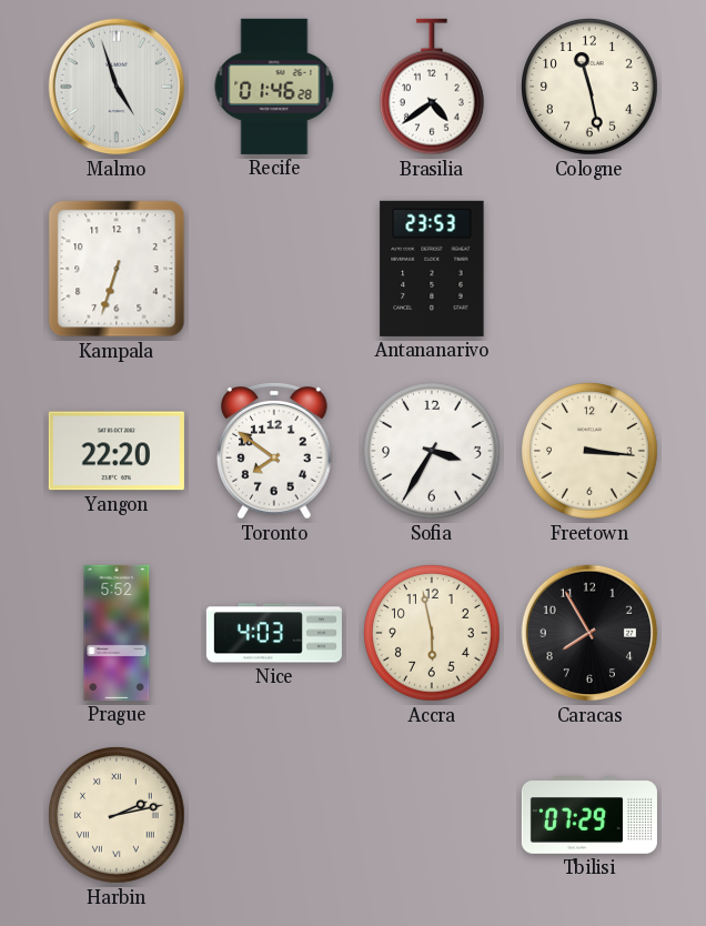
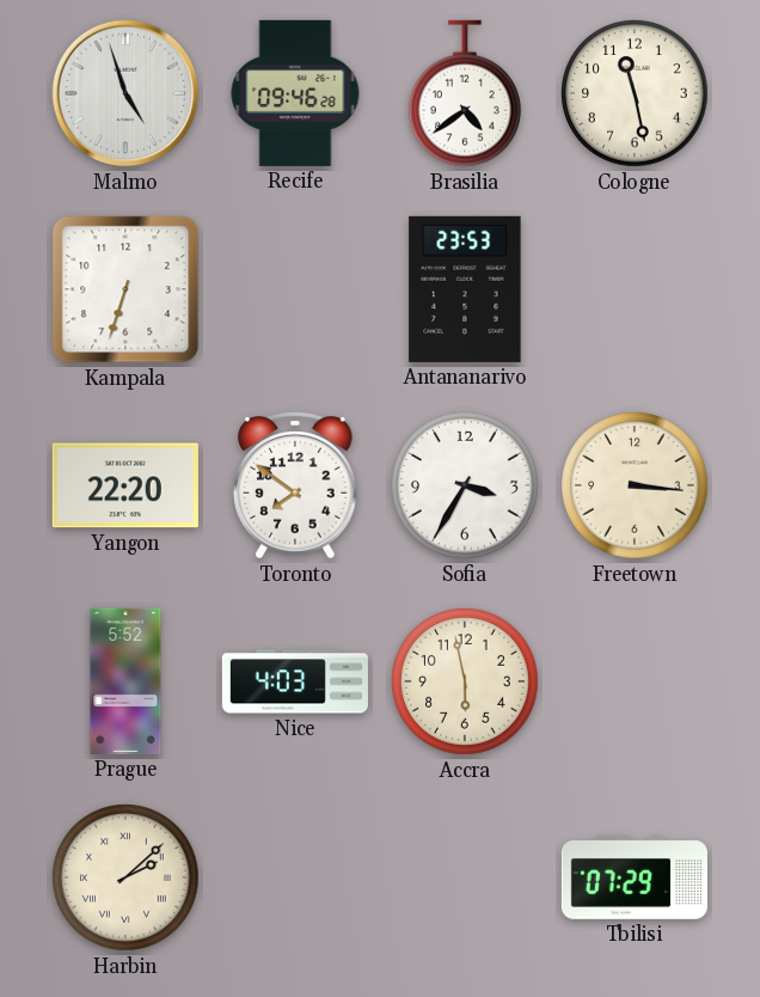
Recife: 01:46 -> 09:46 (295, 93)
Caracas: 7:55 -> none (589, 633)
Harbin: 2:13 -> 2:08 (125, 877)
